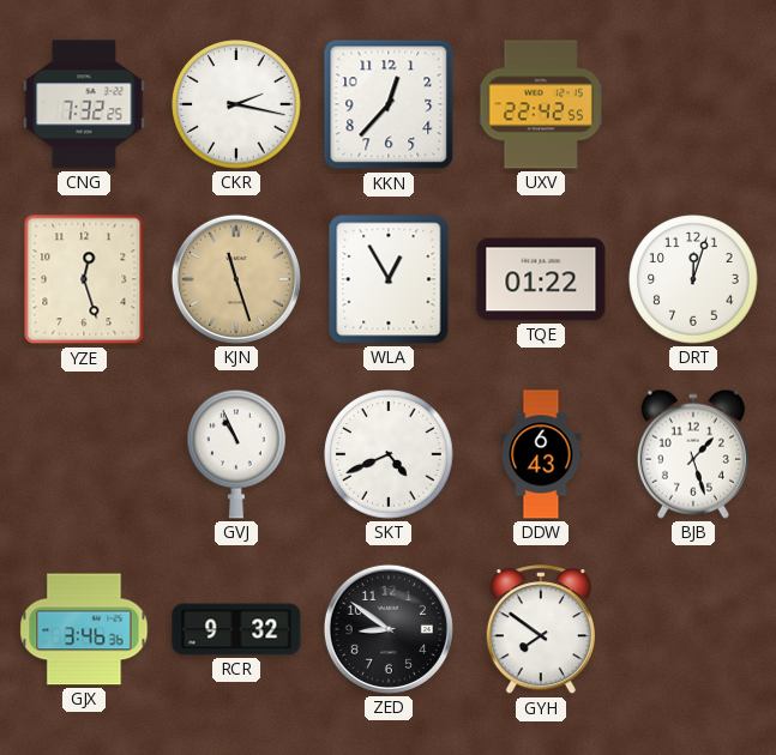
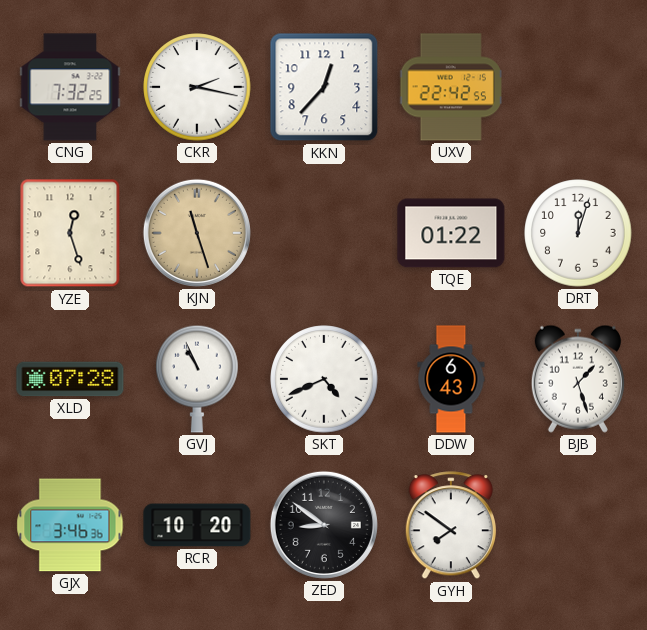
WLA: 12:55 -> none (389, 279)
XLD: none -> 07:28 (70, 379)
RCR: 9:32 -> 10:20 (197, 525)
